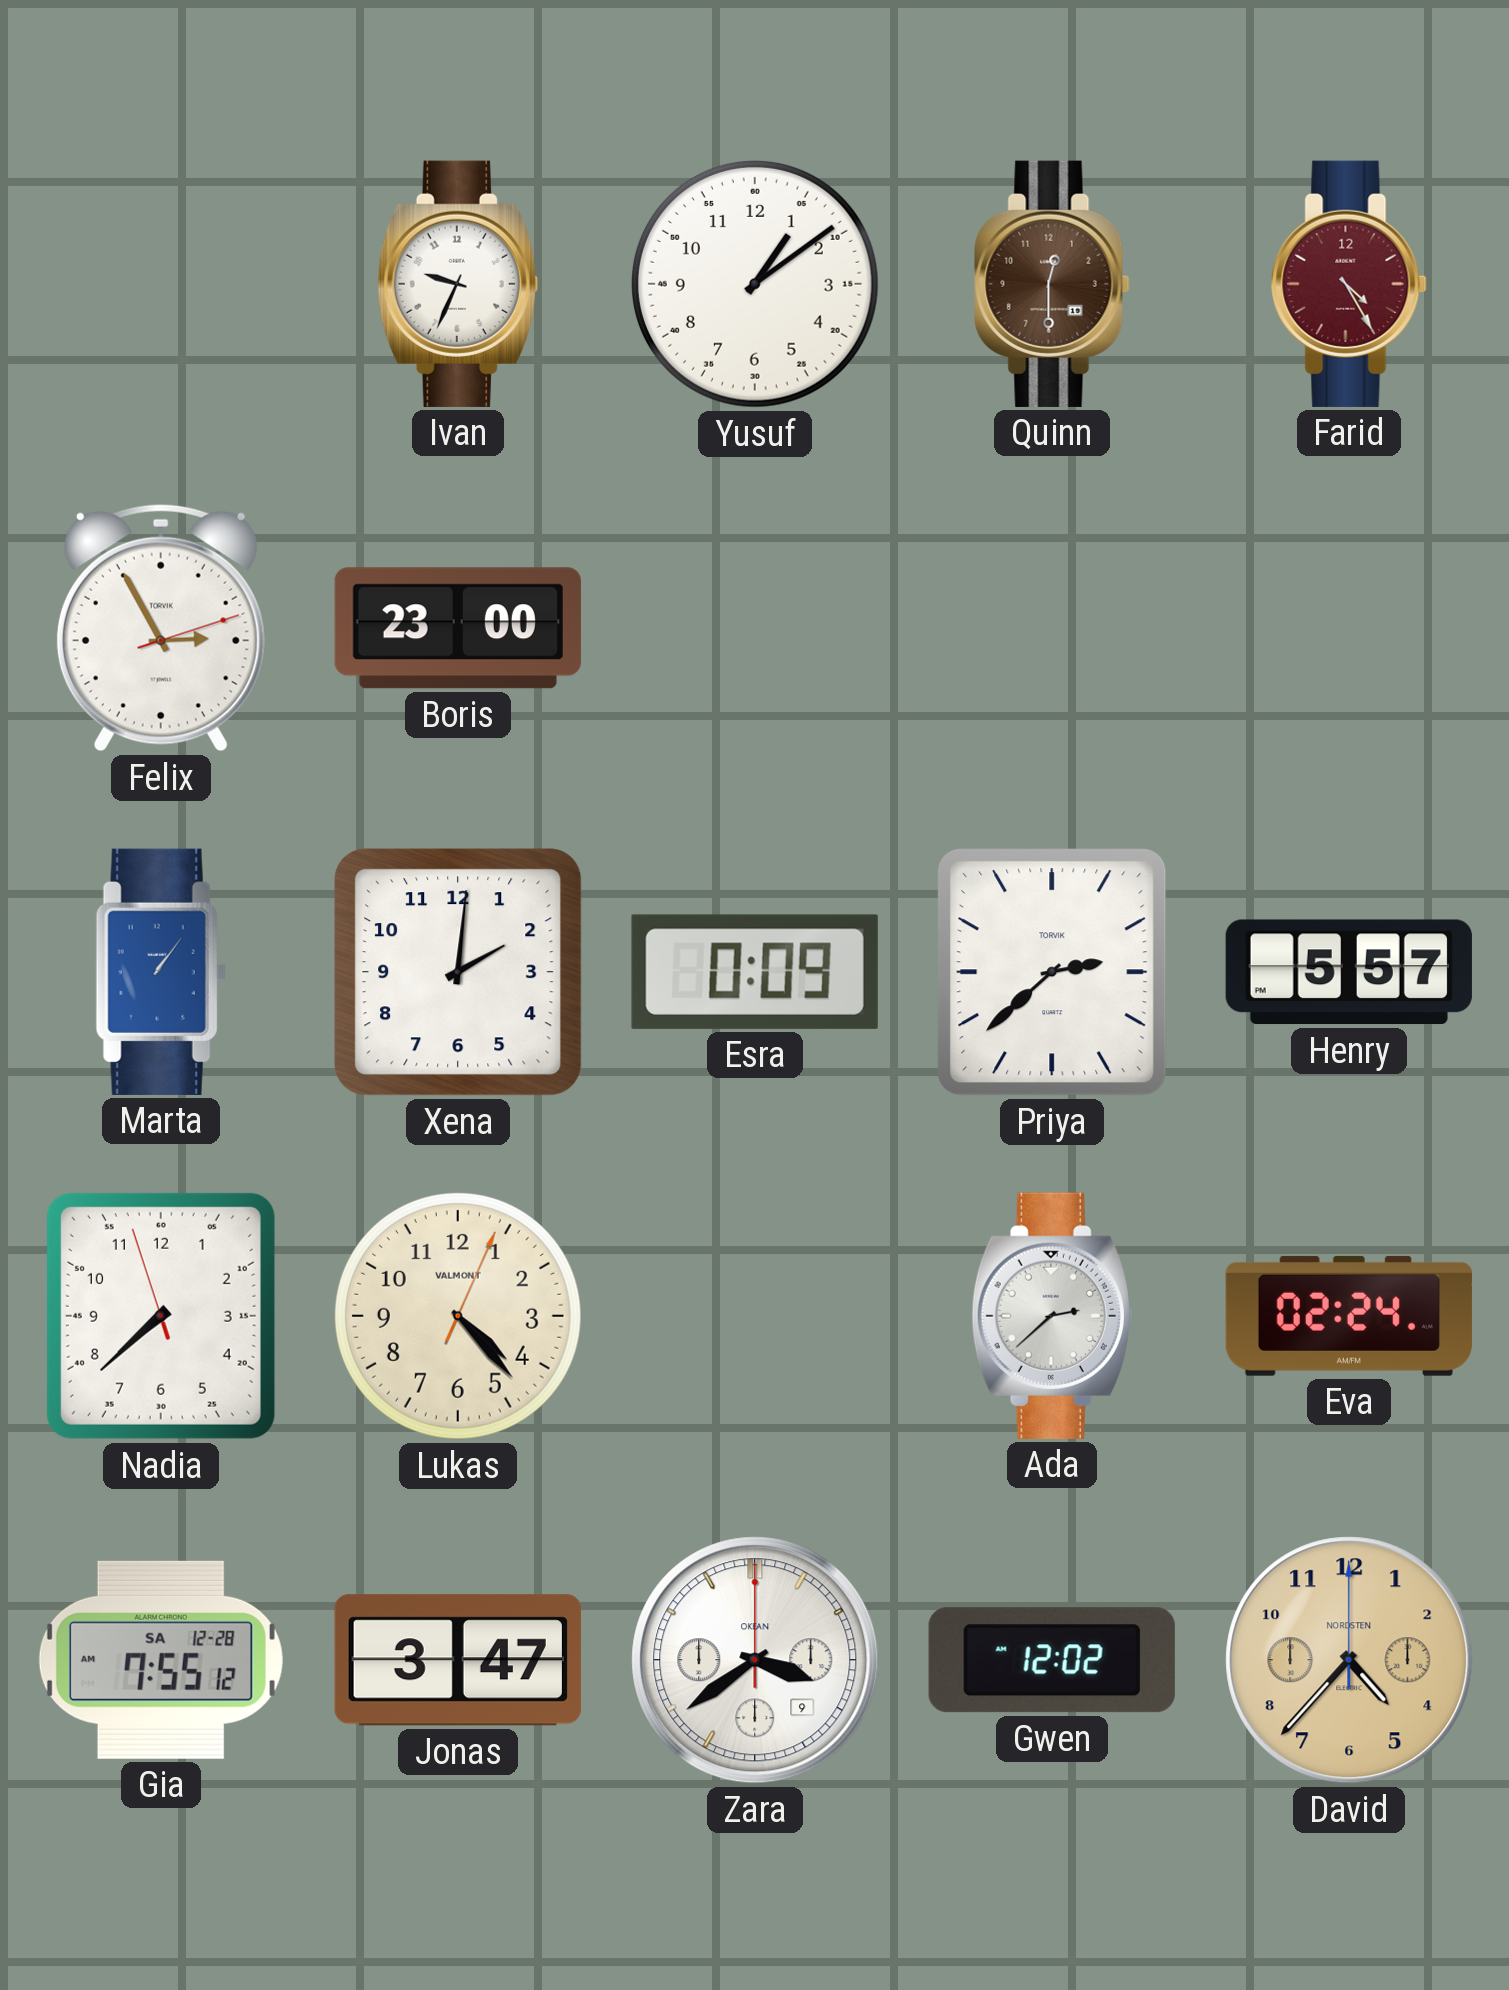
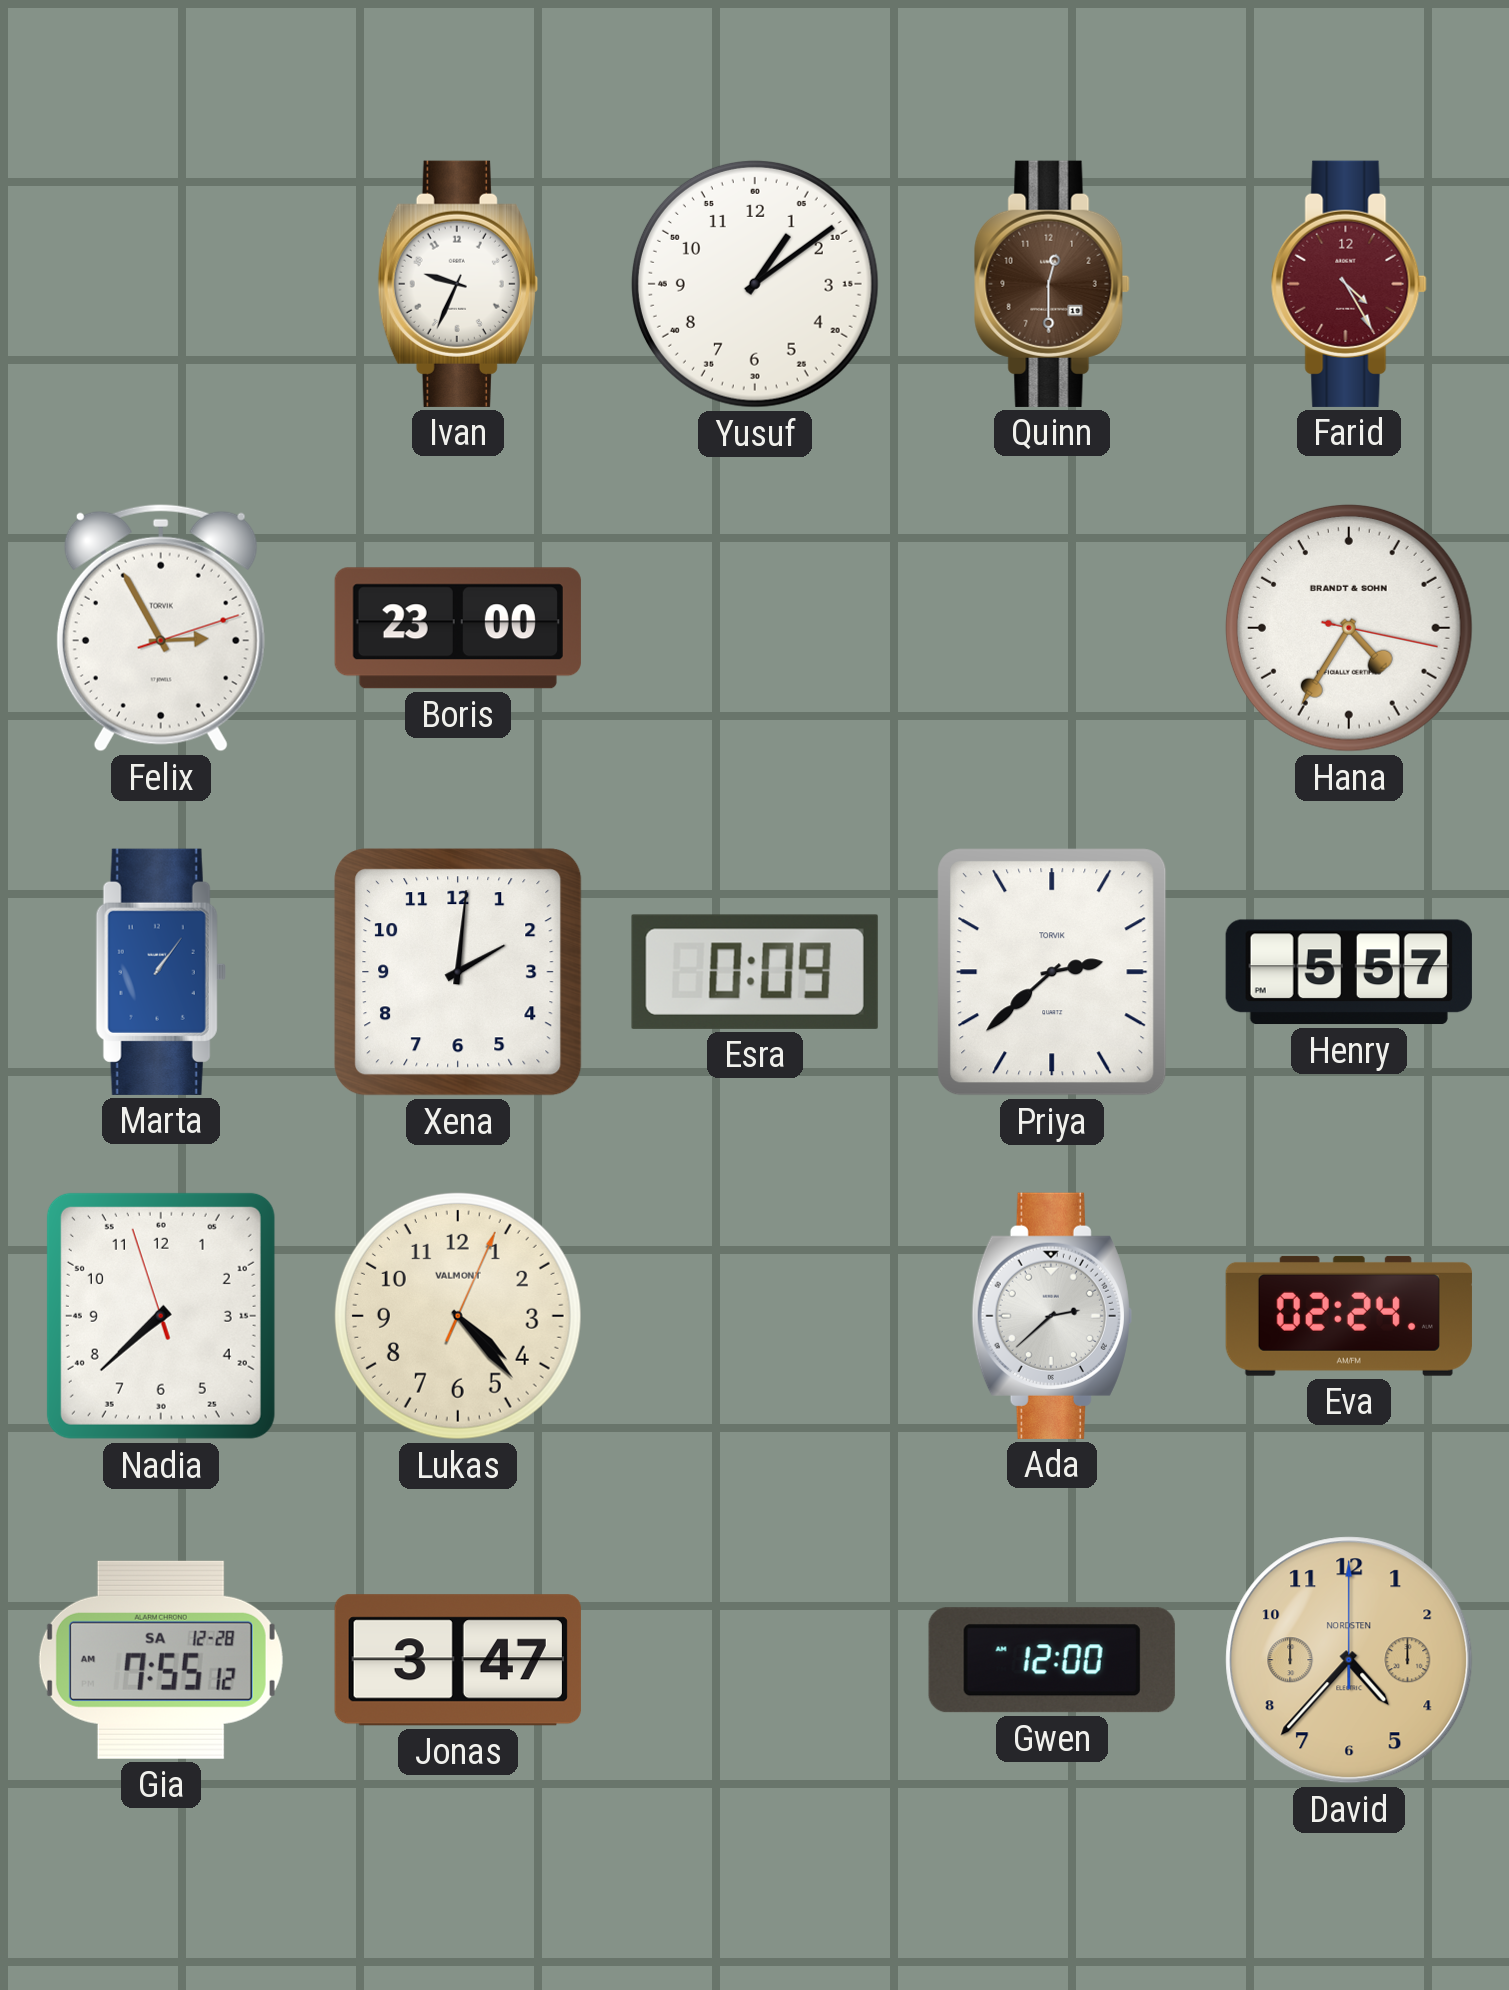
Hana: none -> 4:35 (1349, 628)
Zara: 3:39 -> none (755, 1660)
Gwen: 12:02 -> 12:00 (1052, 1660)
